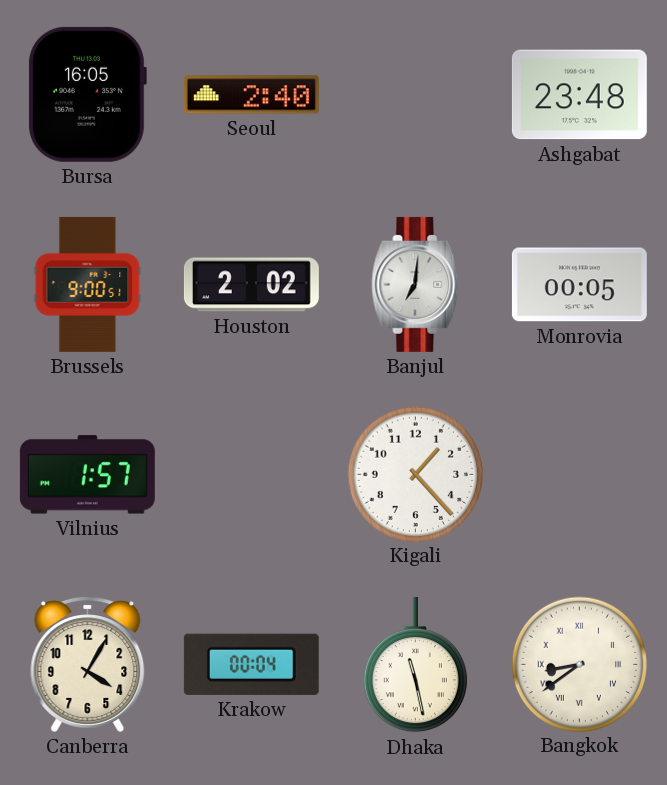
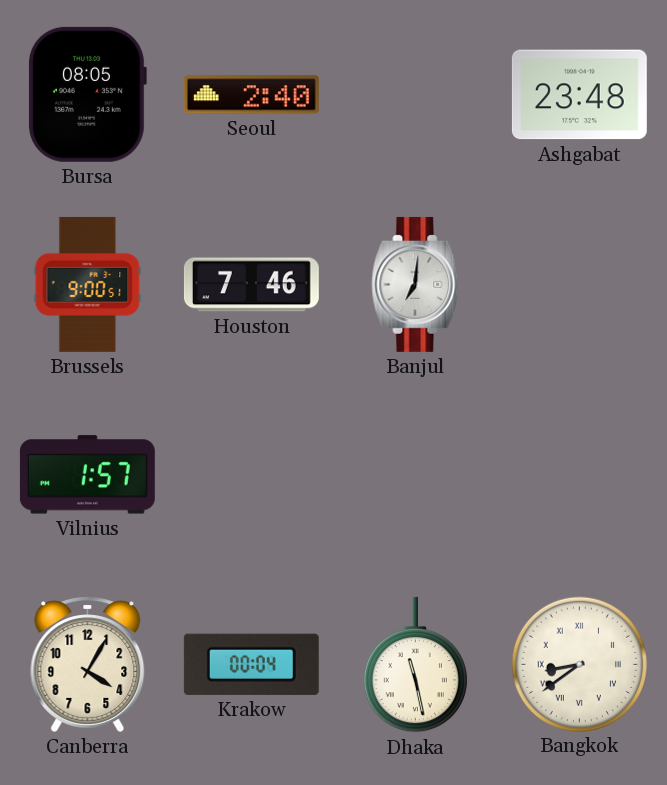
Bursa: 16:05 -> 08:05 (87, 94)
Houston: 2:02 -> 7:46 (251, 285)
Monrovia: 00:05 -> none (579, 285)
Kigali: 1:23 -> none (415, 474)
